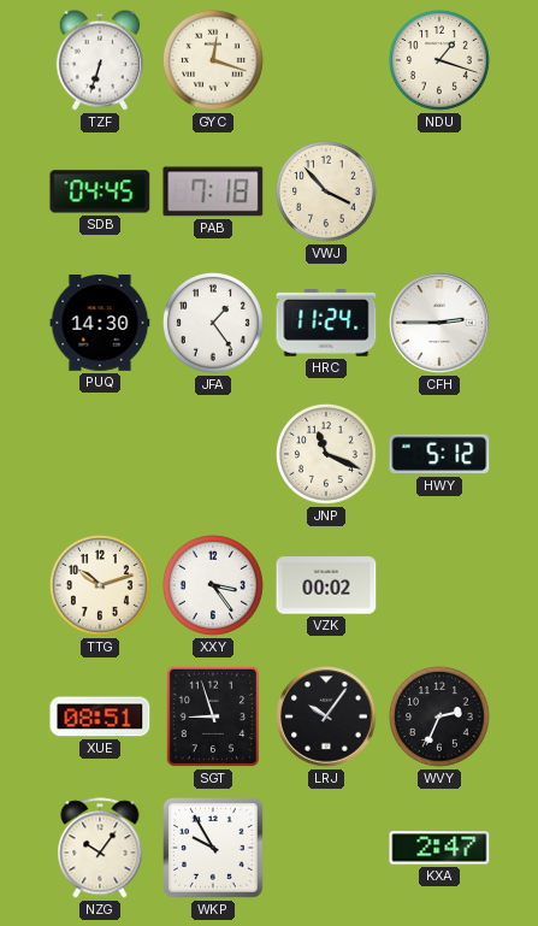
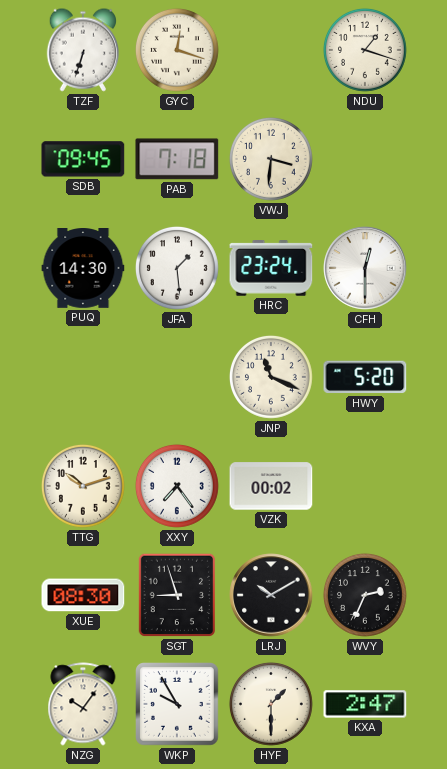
SDB: 04:45 -> 09:45 (83, 159)
VWJ: 3:53 -> 3:31 (271, 159)
JFA: 1:24 -> 1:29 (177, 268)
HRC: 11:24 -> 23:24 (271, 269)
CFH: 2:45 -> 12:30 (365, 268)
HWY: 5:12 -> 5:20 (365, 377)
XXY: 3:24 -> 7:24 (177, 486)
XUE: 08:51 -> 08:30 (83, 595)
LRJ: 10:06 -> 10:10 (271, 595)
HYF: none -> 1:30 (271, 704)
